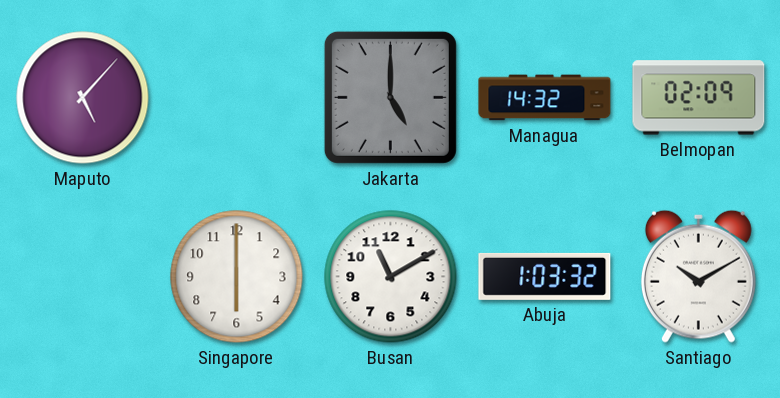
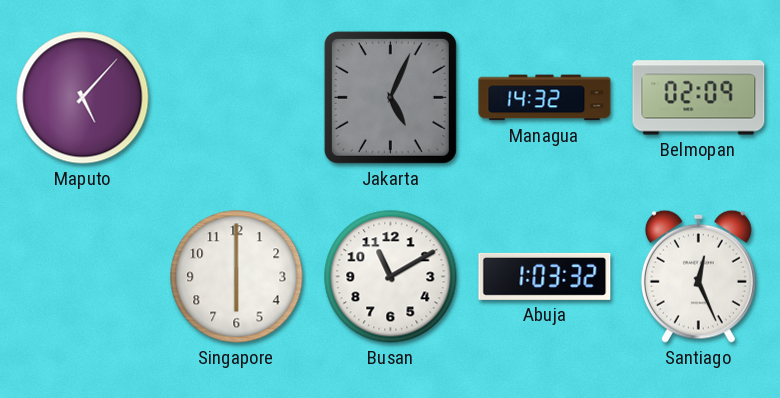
Jakarta: 5:00 -> 5:04 (390, 97)
Santiago: 10:10 -> 12:26 (698, 276)
